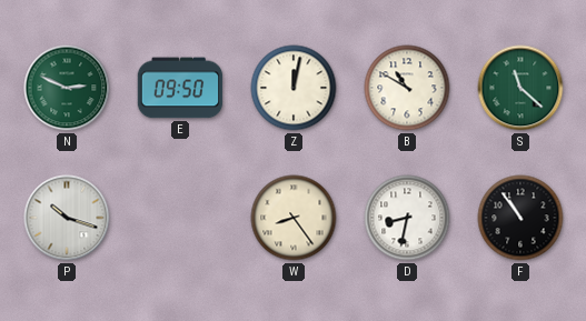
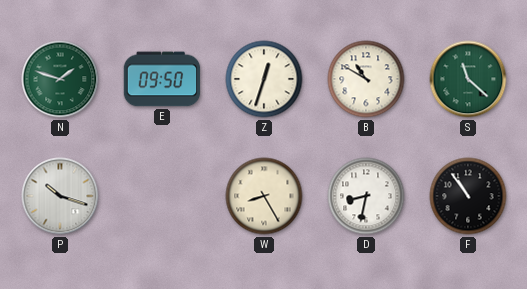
N: 2:49 -> 1:48 (60, 79)
Z: 12:02 -> 12:33 (264, 79)
W: 8:24 -> 8:25 (264, 196)
